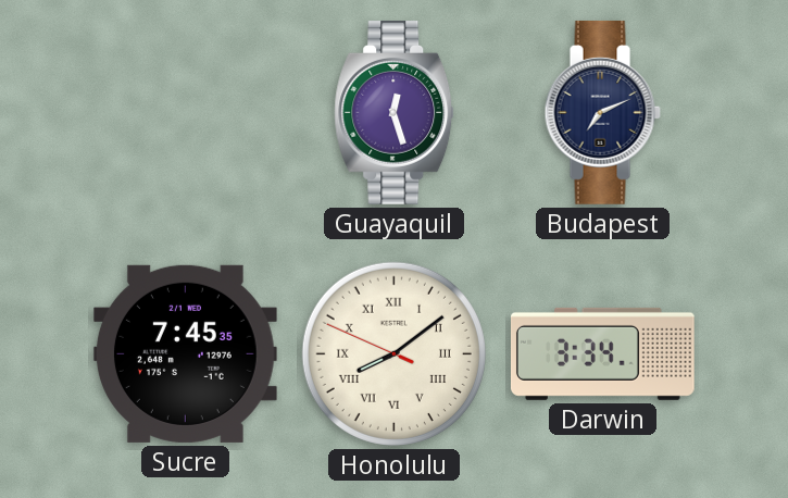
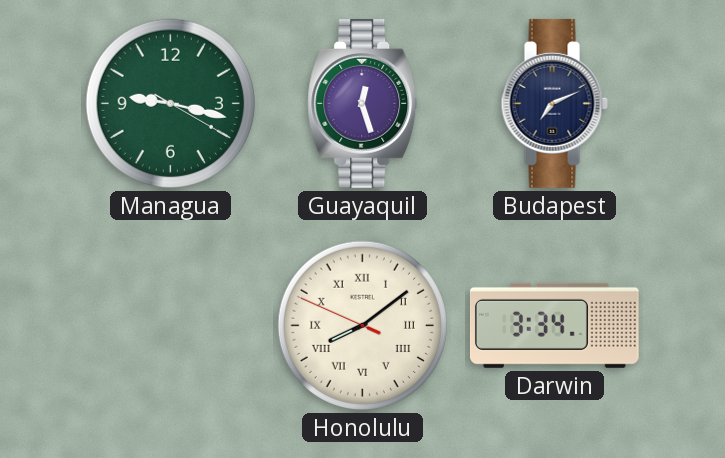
Managua: none -> 9:17 (170, 103)
Sucre: 7:45 -> none (185, 353)
